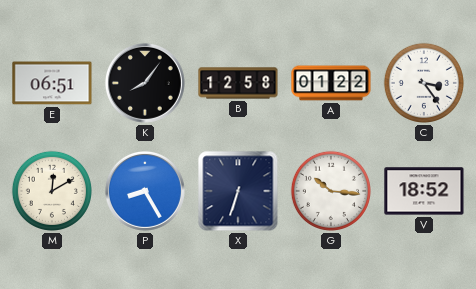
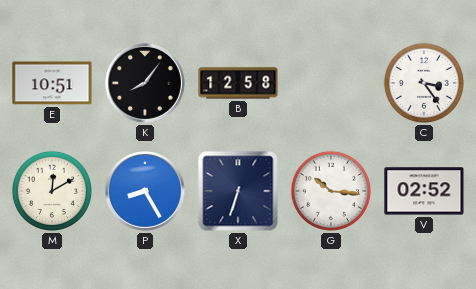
E: 06:51 -> 10:51 (52, 83)
A: 01:22 -> none (331, 83)
V: 18:52 -> 02:52 (424, 191)
